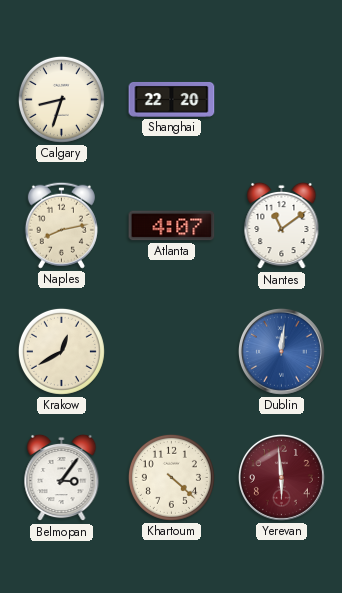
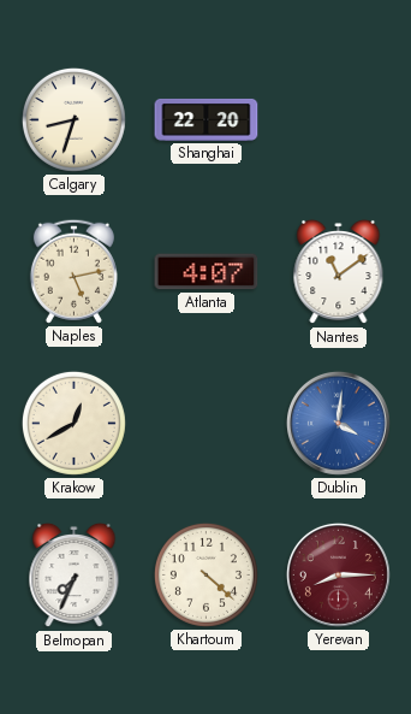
Naples: 8:13 -> 5:13 (73, 271)
Dublin: 12:01 -> 4:01 (338, 423)
Belmopan: 3:06 -> 7:34 (75, 576)
Yerevan: 5:59 -> 8:15 (338, 574)
